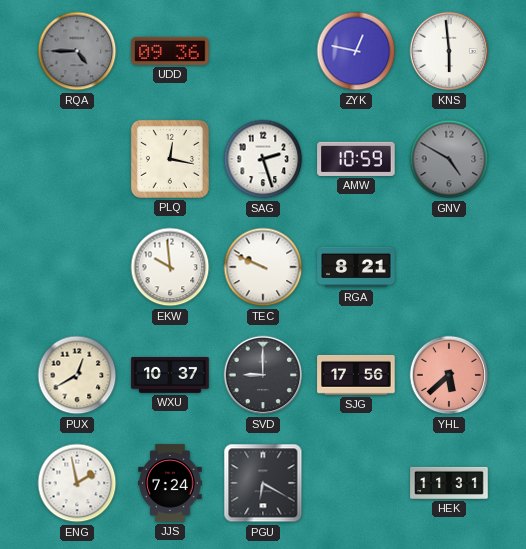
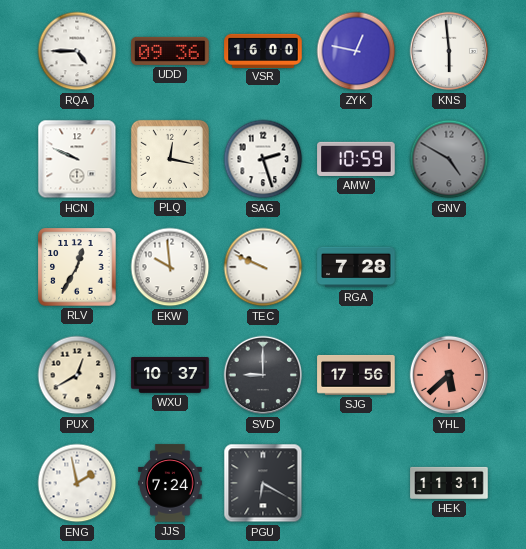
RQA dial: grey -> white (77, 51)
VSR: none -> 16:00 (263, 50)
HCN: none -> 9:49 (77, 159)
RLV: none -> 12:35 (77, 267)
RGA: 8:21 -> 7:28 (356, 267)
